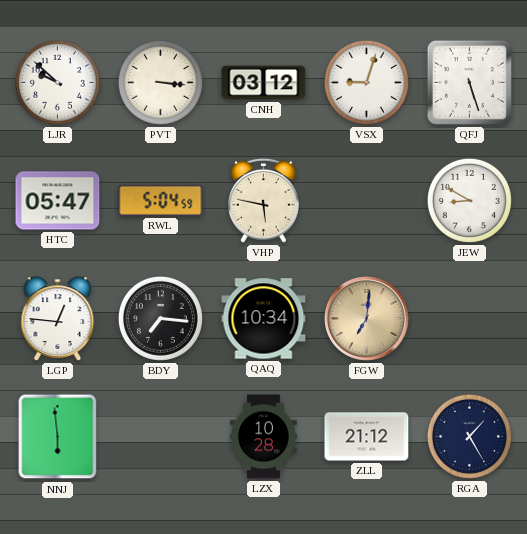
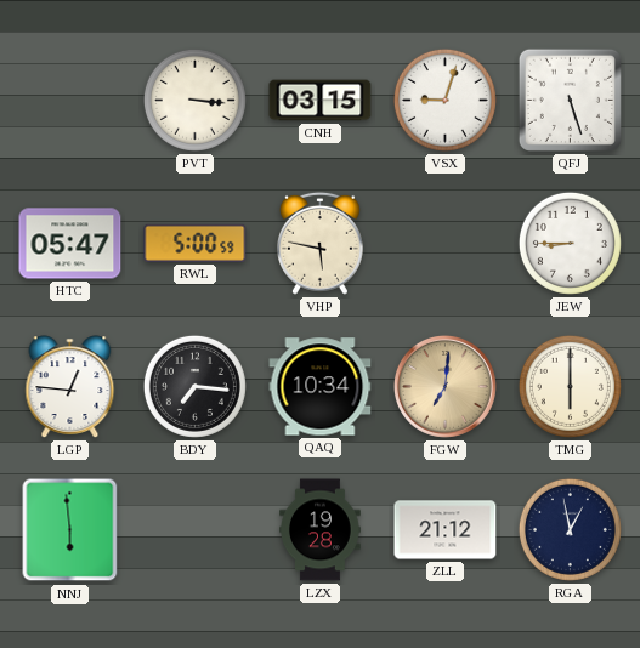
LJR: 9:52 -> none (57, 82)
CNH: 03:12 -> 03:15 (321, 101)
RWL: 5:04 -> 5:00 (196, 243)
JEW: 8:50 -> 8:45 (570, 243)
TMG: none -> 6:00 (570, 386)
LZX: 10:28 -> 19:28 (321, 530)
RGA: 1:25 -> 12:58 (570, 529)
